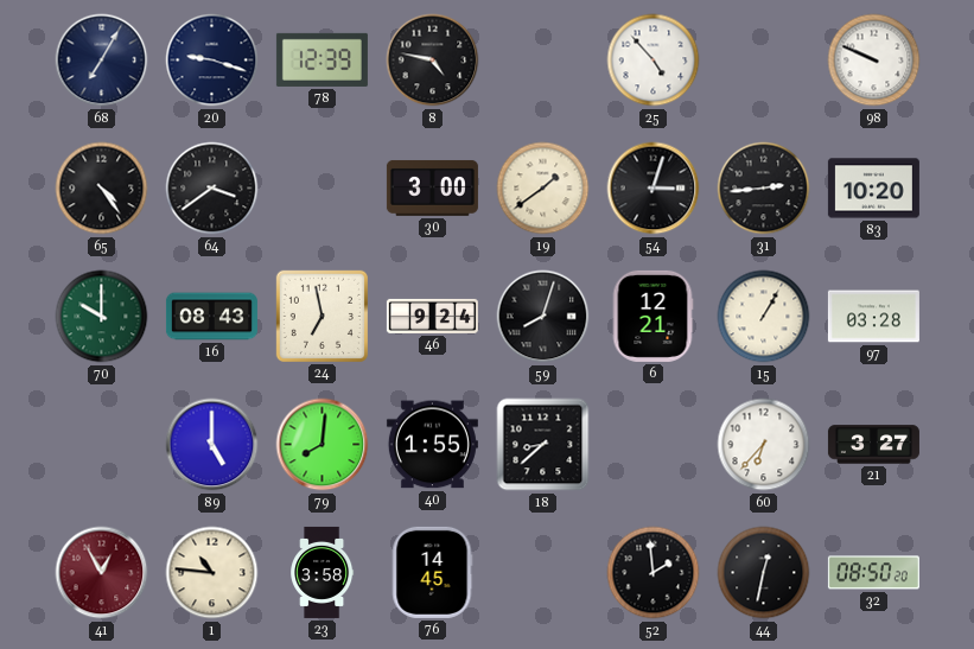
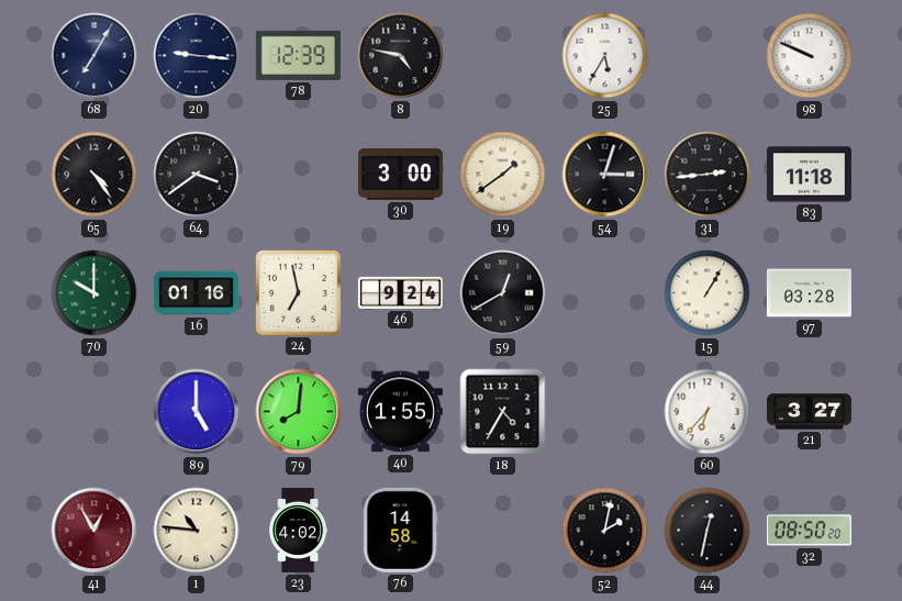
20: 9:18 -> 9:16 (197, 56)
25: 4:53 -> 5:35 (605, 56)
83: 10:20 -> 11:18 (809, 175)
16: 08:43 -> 01:16 (196, 293)
59: 8:03 -> 12:40 (503, 293)
6: 12:21 -> none (652, 316)
18: 8:38 -> 4:35 (503, 412)
23: 3:58 -> 4:02 (299, 530)
76: 14:45 -> 14:58 (400, 530)
52: 1:59 -> 2:02 (605, 531)
